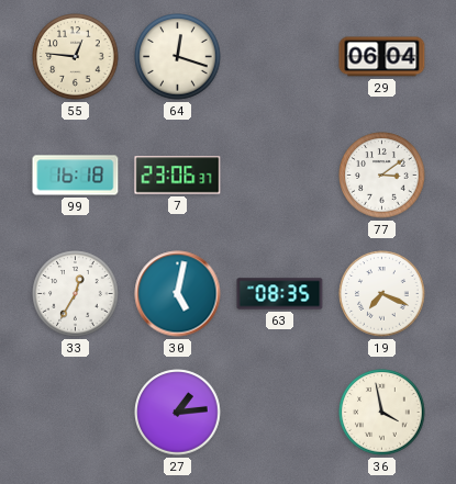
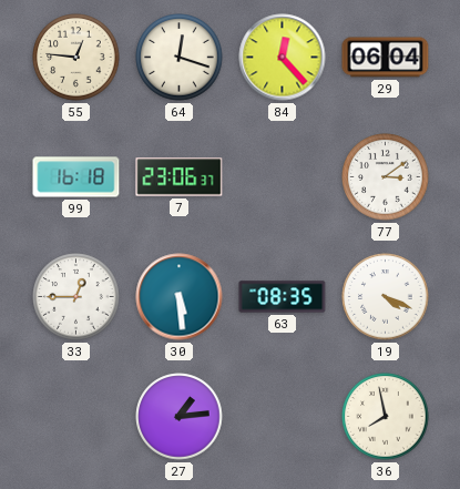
84: none -> 12:23 (283, 58)
33: 12:35 -> 12:45 (76, 297)
30: 5:02 -> 5:29 (180, 297)
19: 7:19 -> 4:19 (386, 297)
36: 3:58 -> 7:58 (386, 417)
